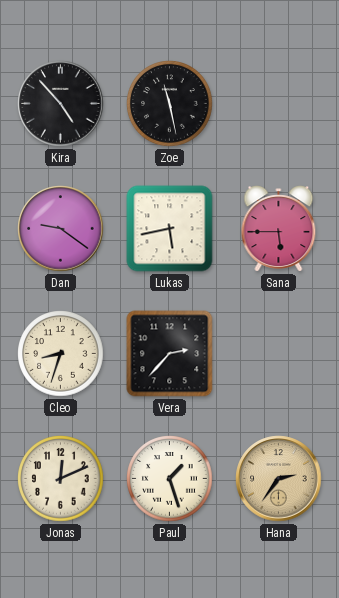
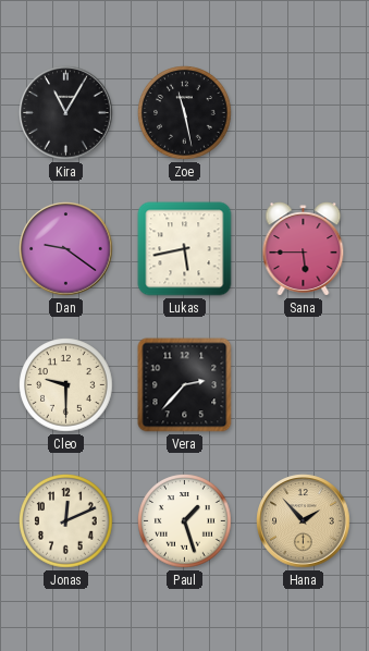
Kira: 4:53 -> 11:05 (66, 113)
Cleo: 8:33 -> 9:30 (66, 385)
Hana: 2:36 -> 1:53 (304, 521)
